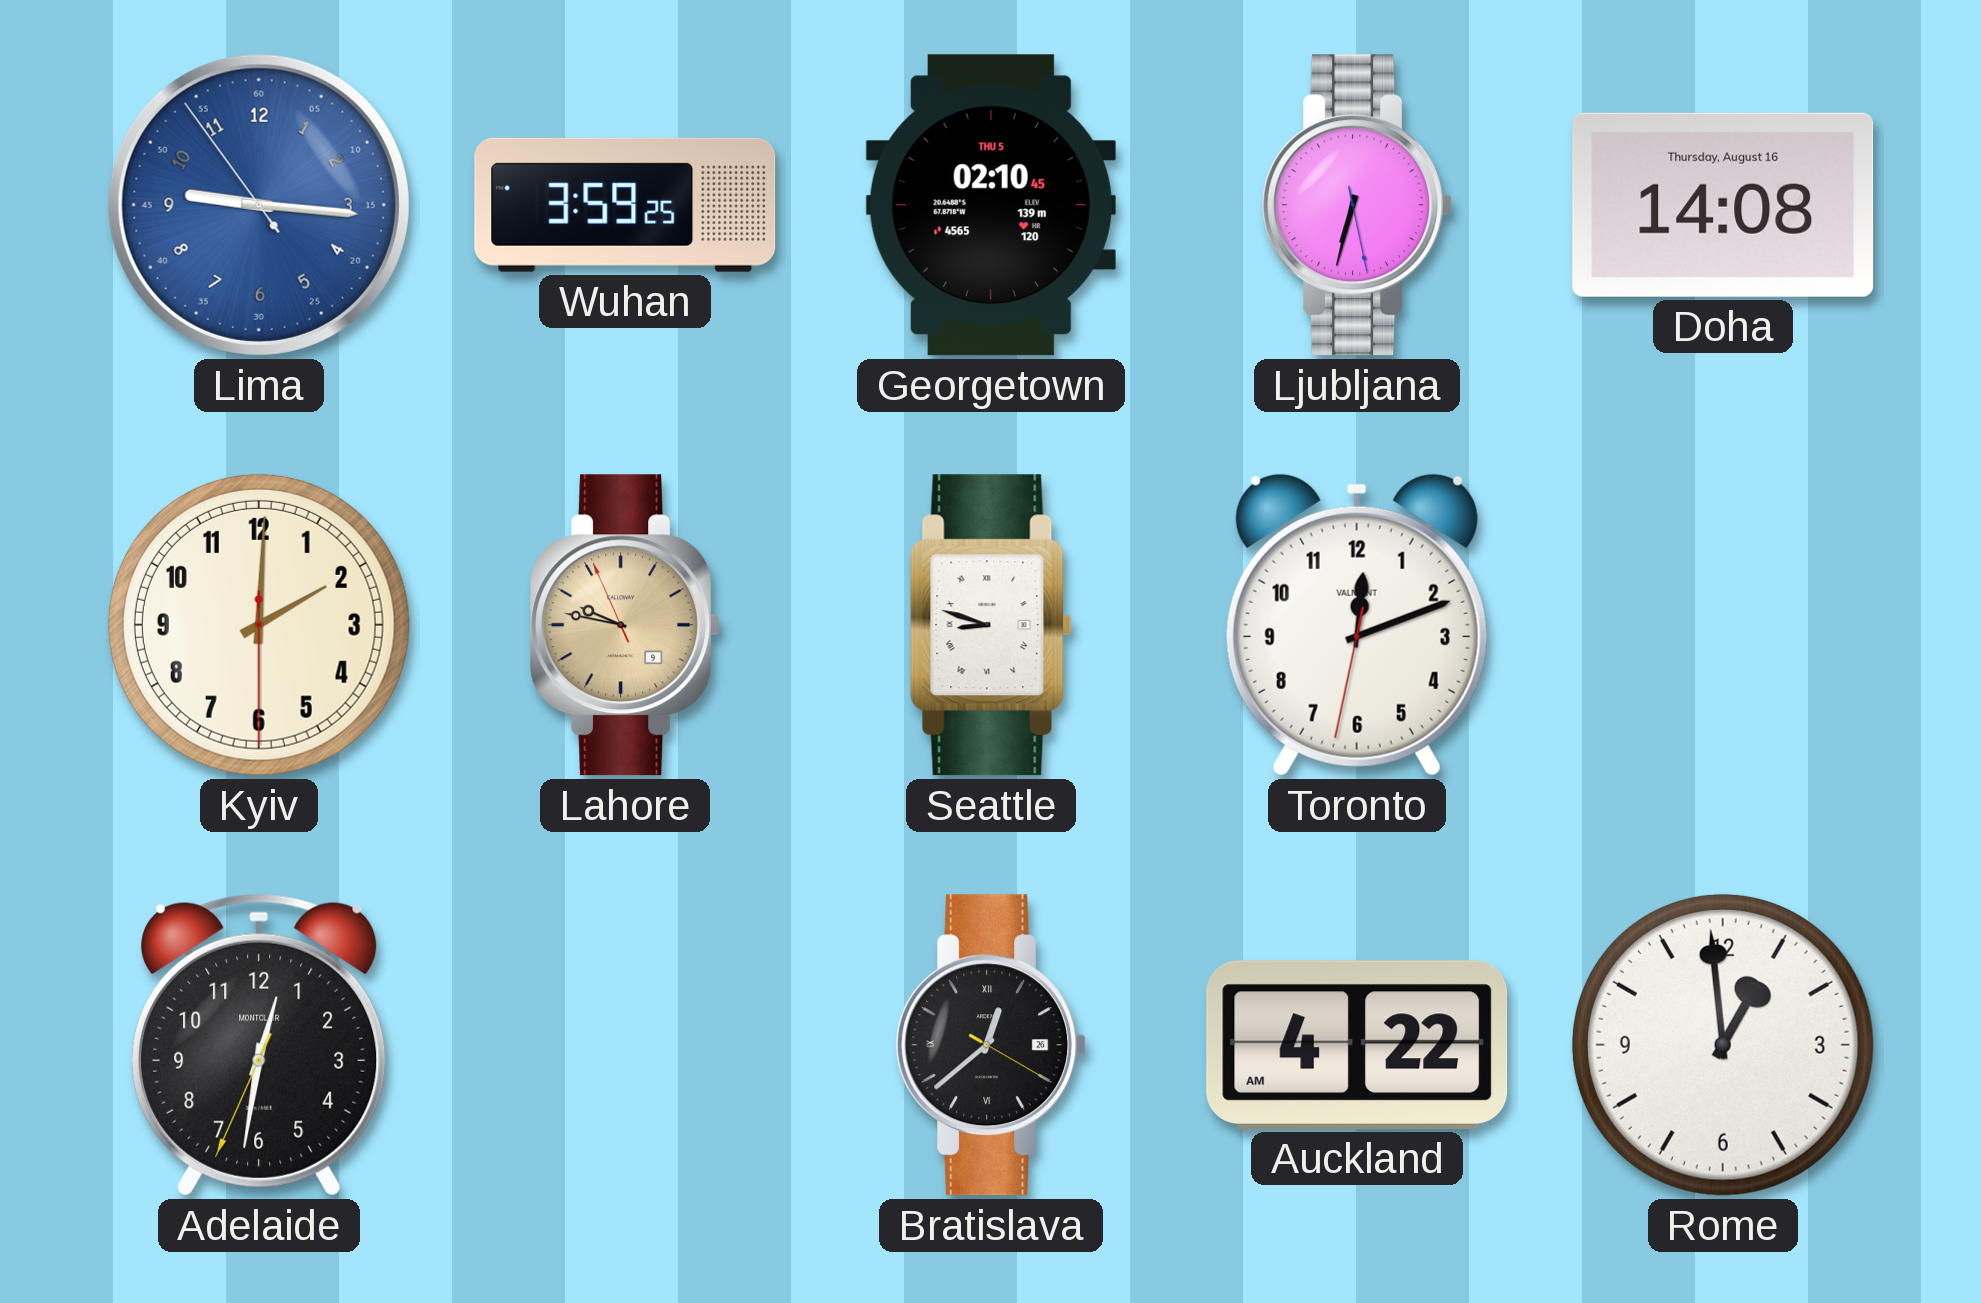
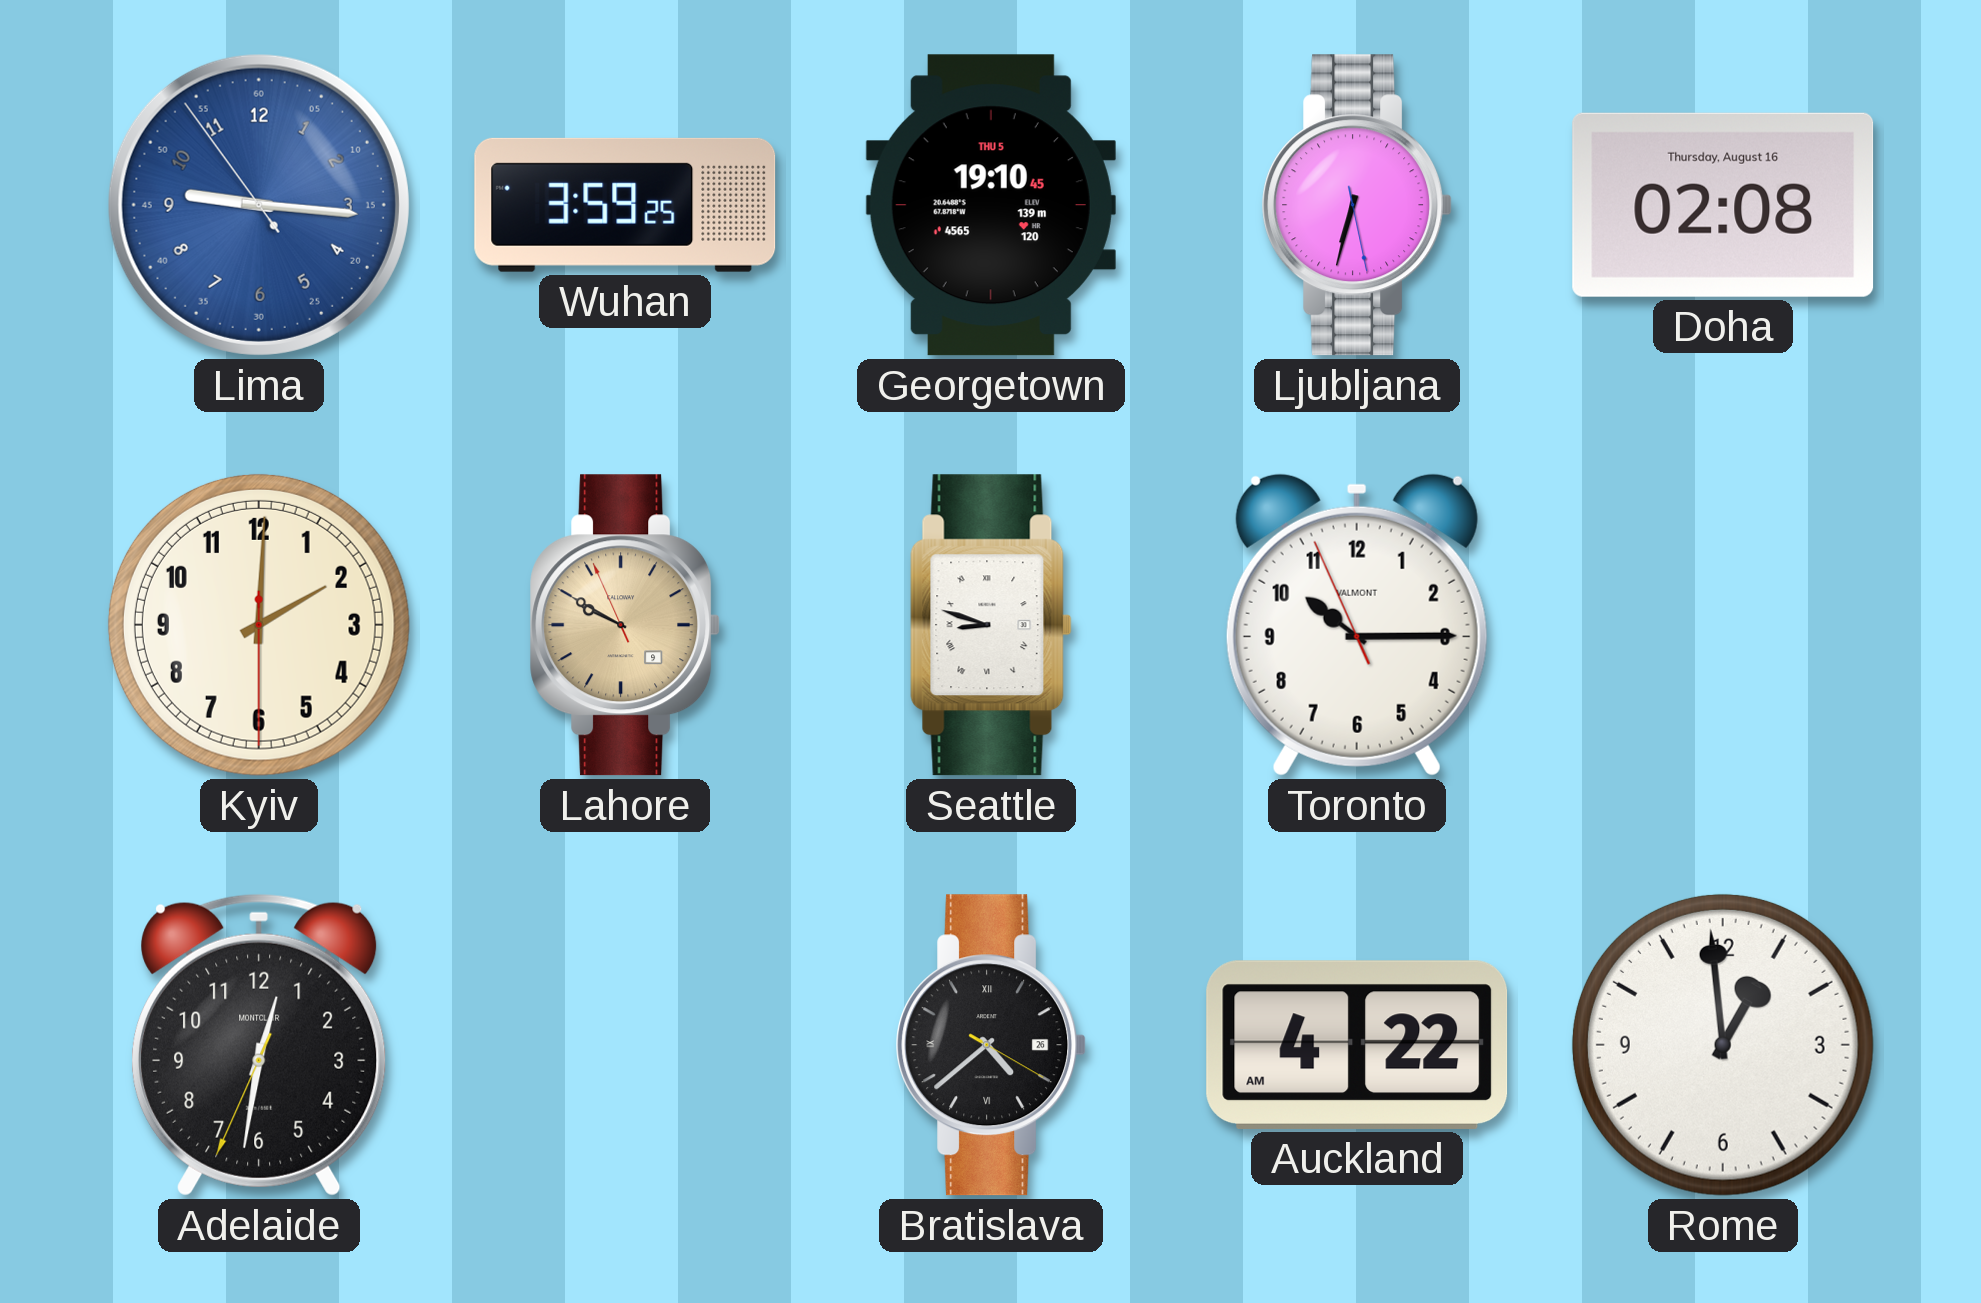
Georgetown: 02:10 -> 19:10 (991, 205)
Doha: 14:08 -> 02:08 (1723, 205)
Lahore: 9:46 -> 9:49 (625, 625)
Toronto: 12:11 -> 10:14 (1357, 625)
Bratislava: 12:38 -> 4:38 (991, 1045)
